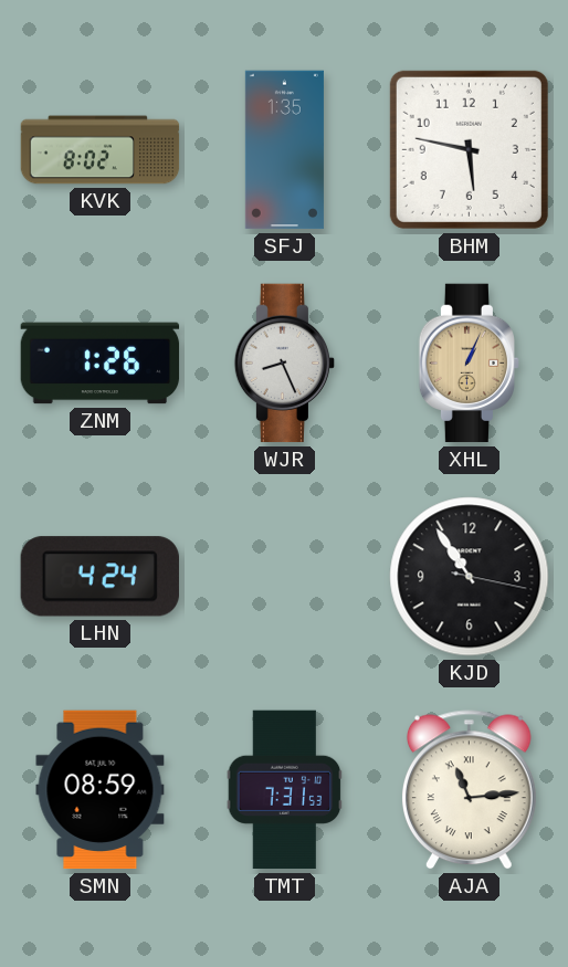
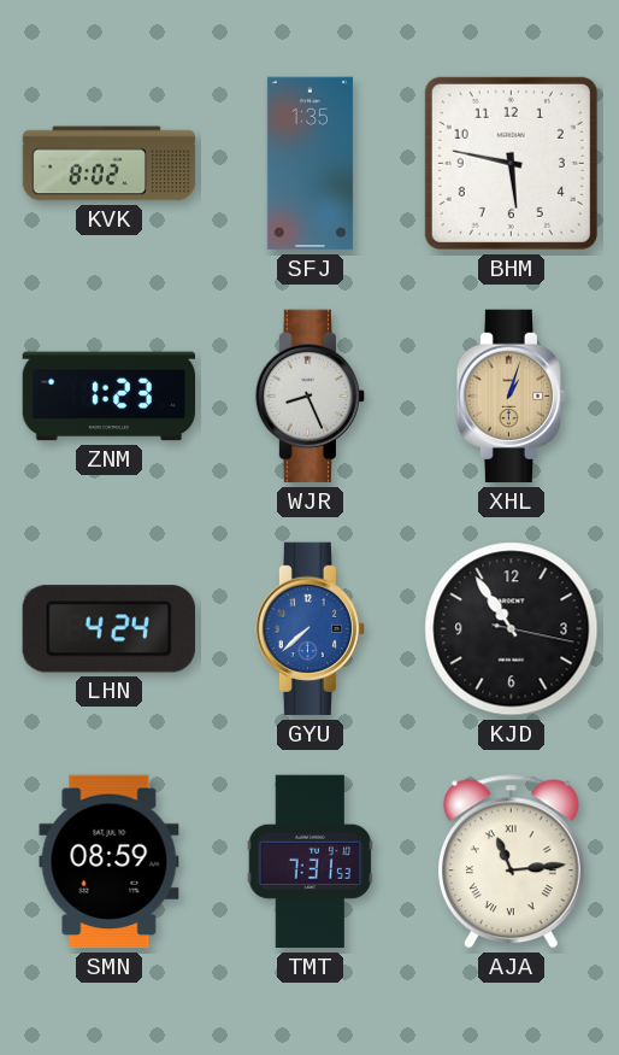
ZNM: 1:26 -> 1:23 (110, 397)
XHL: 1:04 -> 1:03 (511, 397)
GYU: none -> 7:38 (309, 629)
